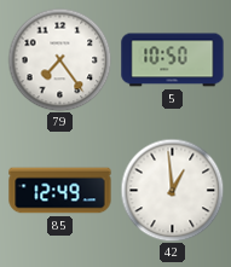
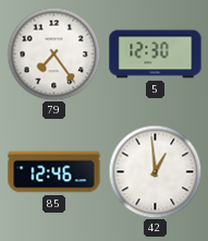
5: 10:50 -> 12:30 (156, 55)
85: 12:49 -> 12:46 (54, 172)
